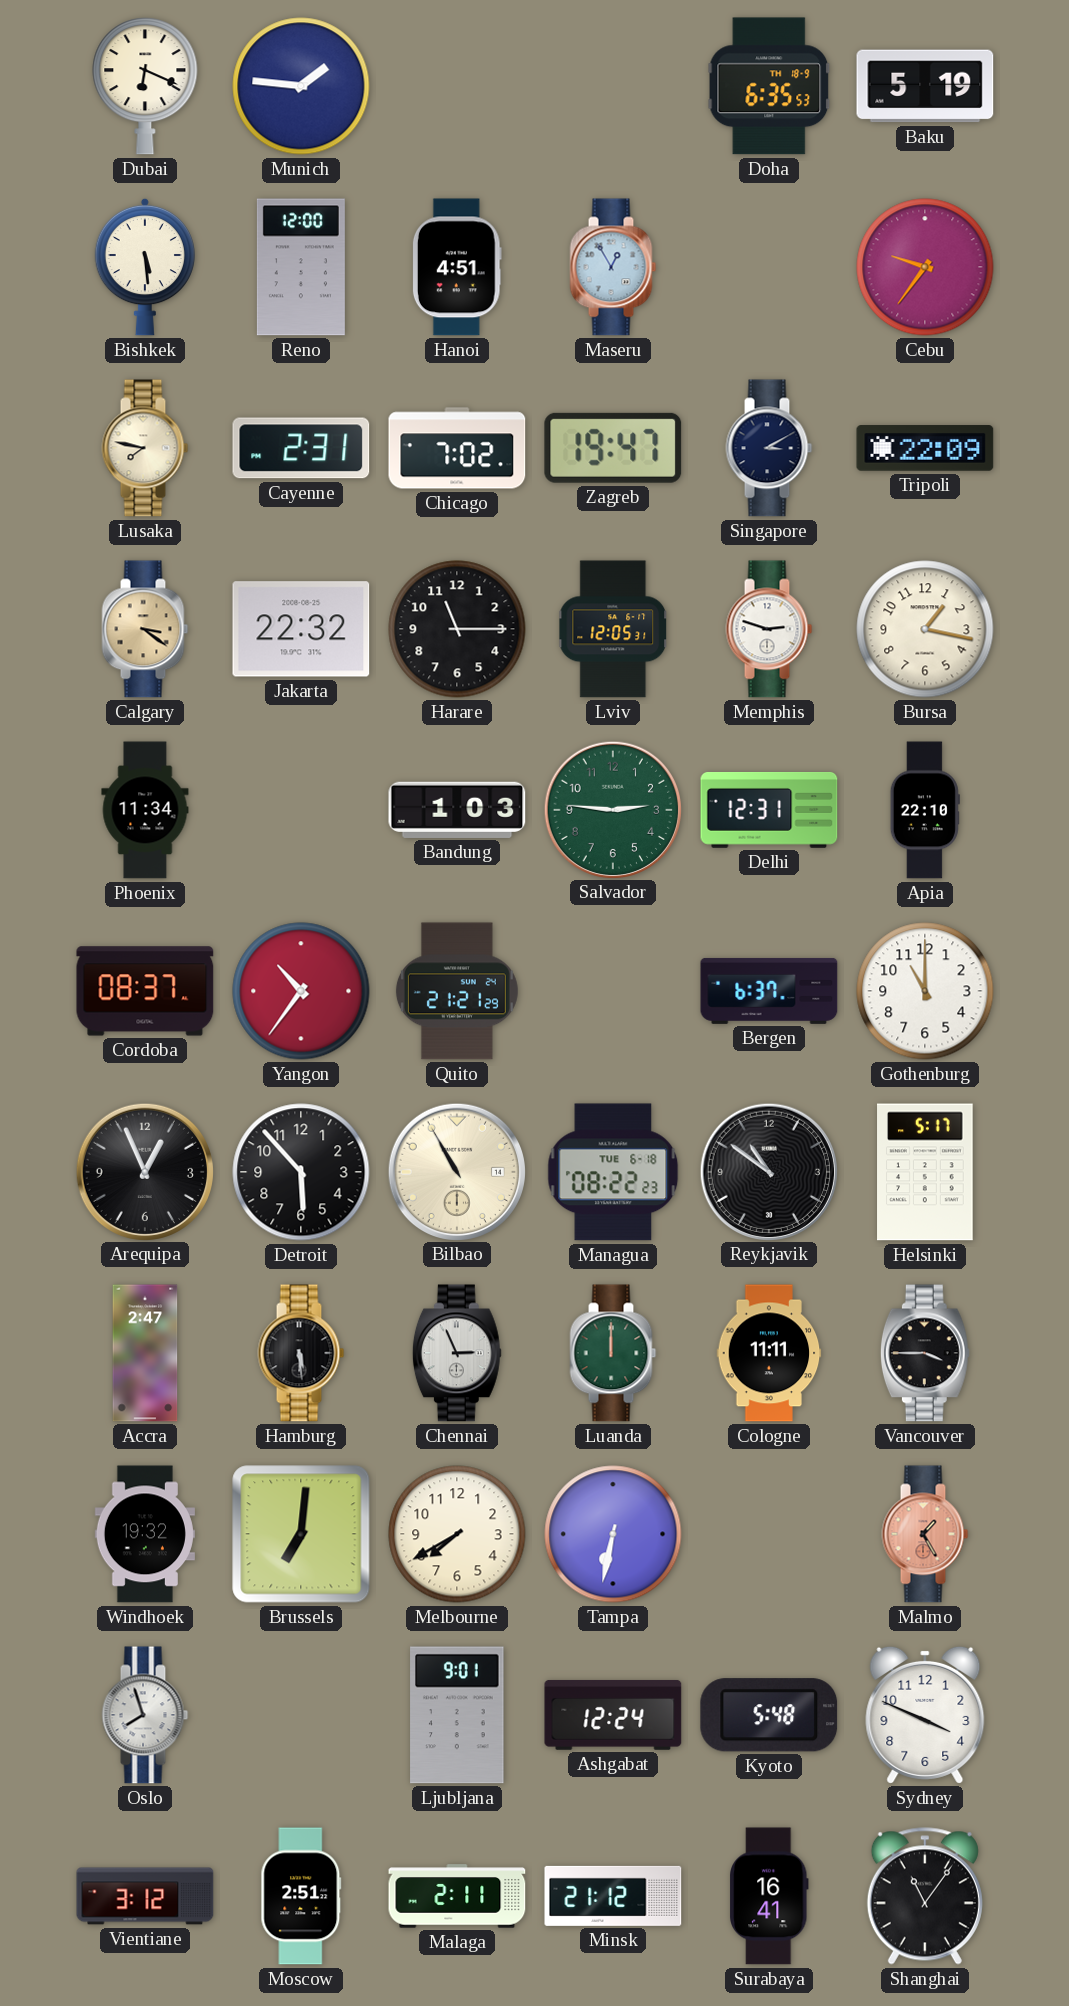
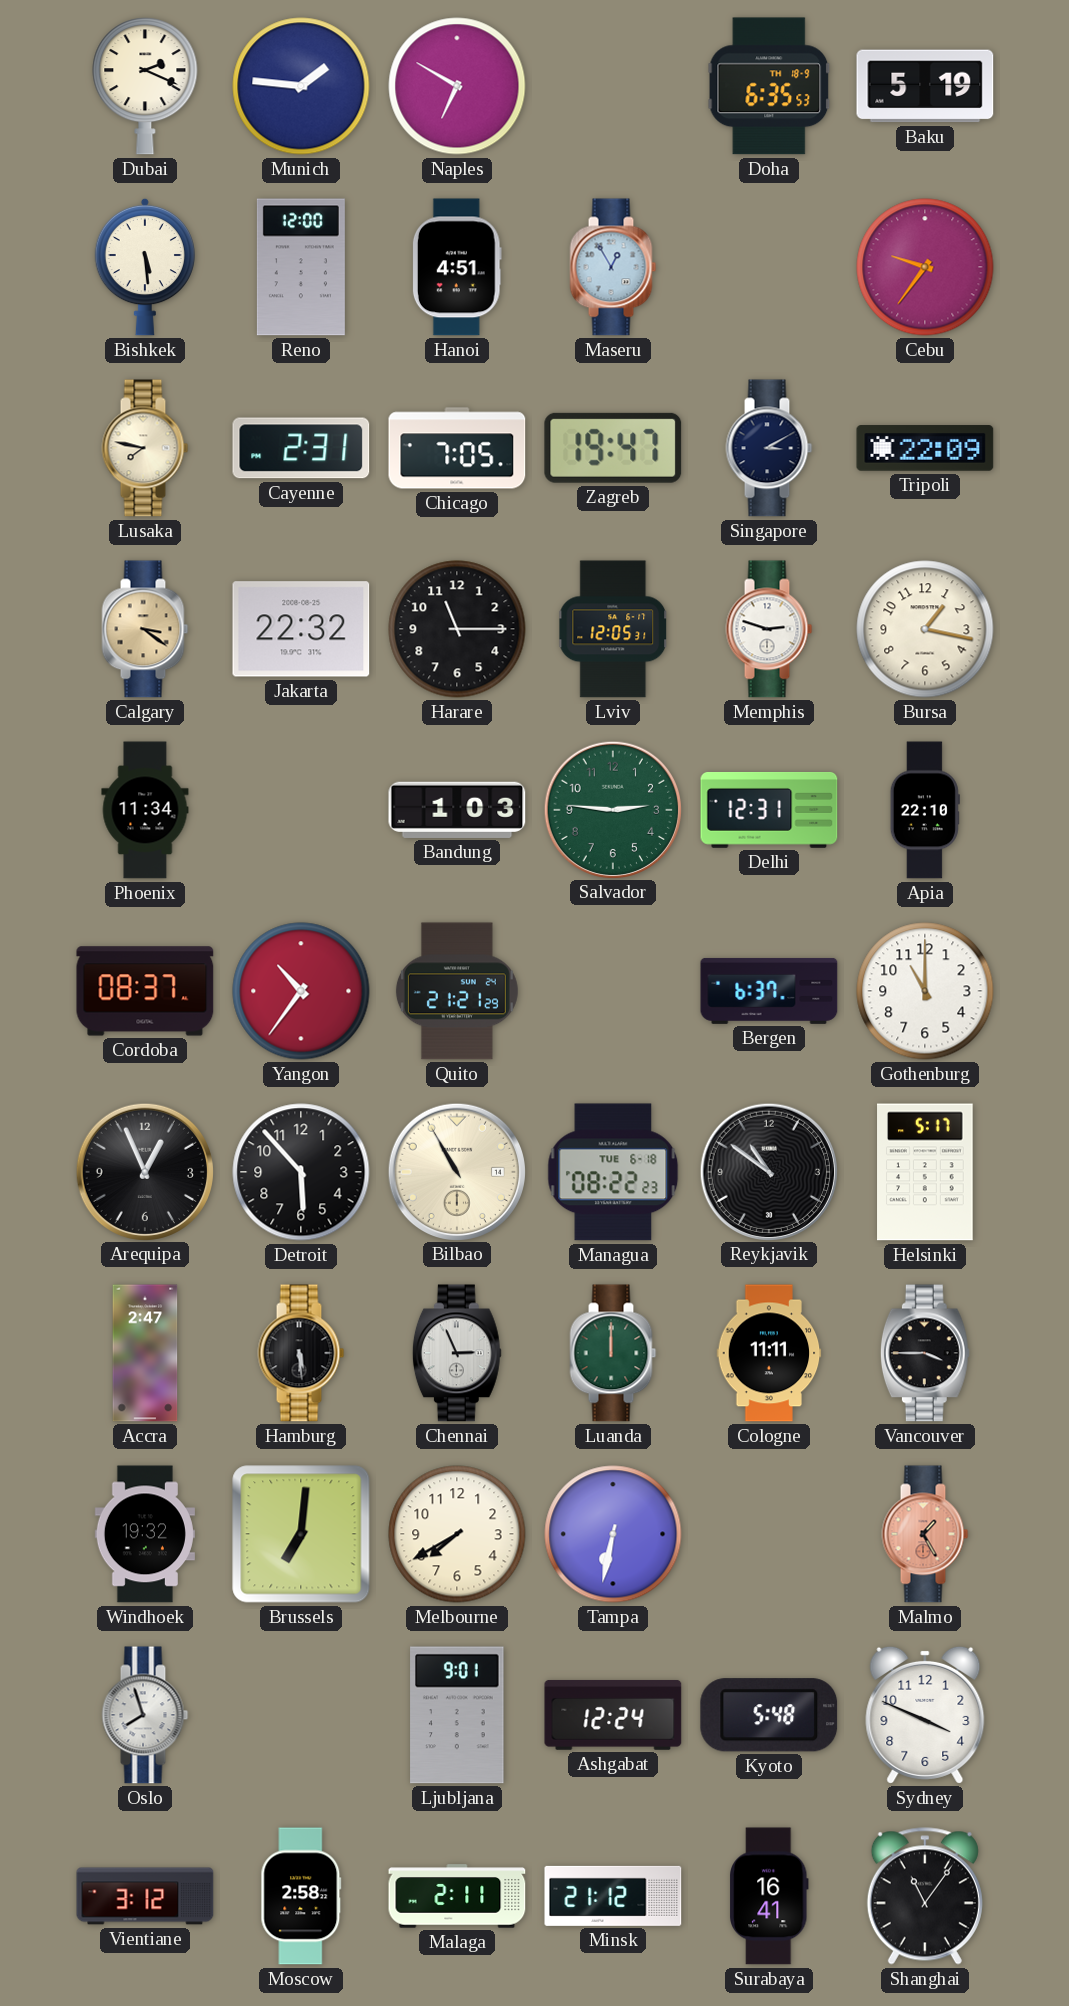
Dubai: 6:19 -> 2:19 (145, 87)
Naples: none -> 6:50 (457, 86)
Chicago: 7:02 -> 7:05 (457, 448)
Moscow: 2:51 -> 2:58 (301, 1896)
